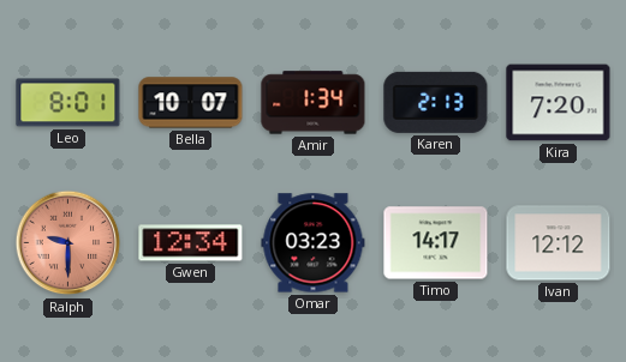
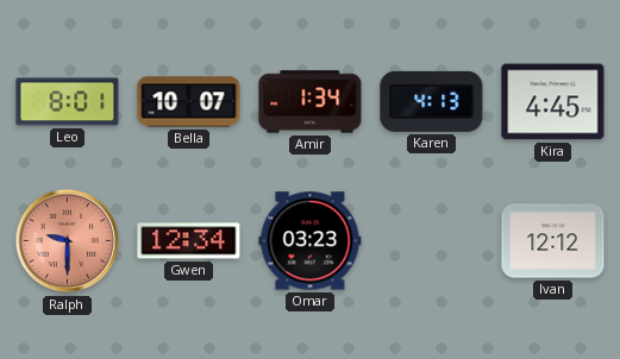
Karen: 2:13 -> 4:13 (432, 101)
Kira: 7:20 -> 4:45 (553, 102)
Timo: 14:17 -> none (436, 243)
